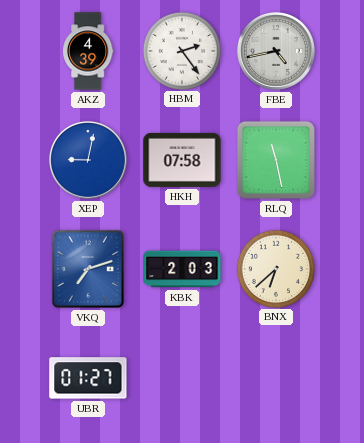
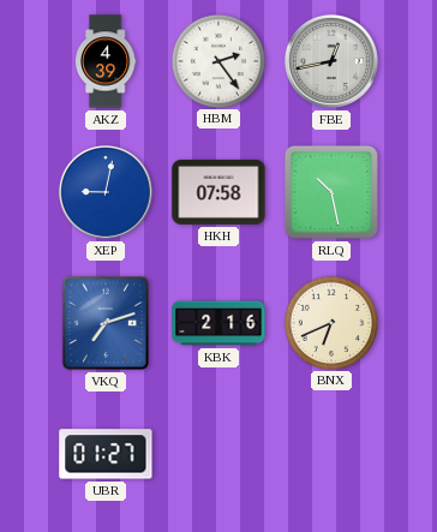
FBE: 4:43 -> 12:43 (331, 61)
RLQ: 11:28 -> 10:28 (331, 192)
KBK: 2:03 -> 2:16 (218, 323)
BNX: 6:38 -> 6:41 (330, 322)
